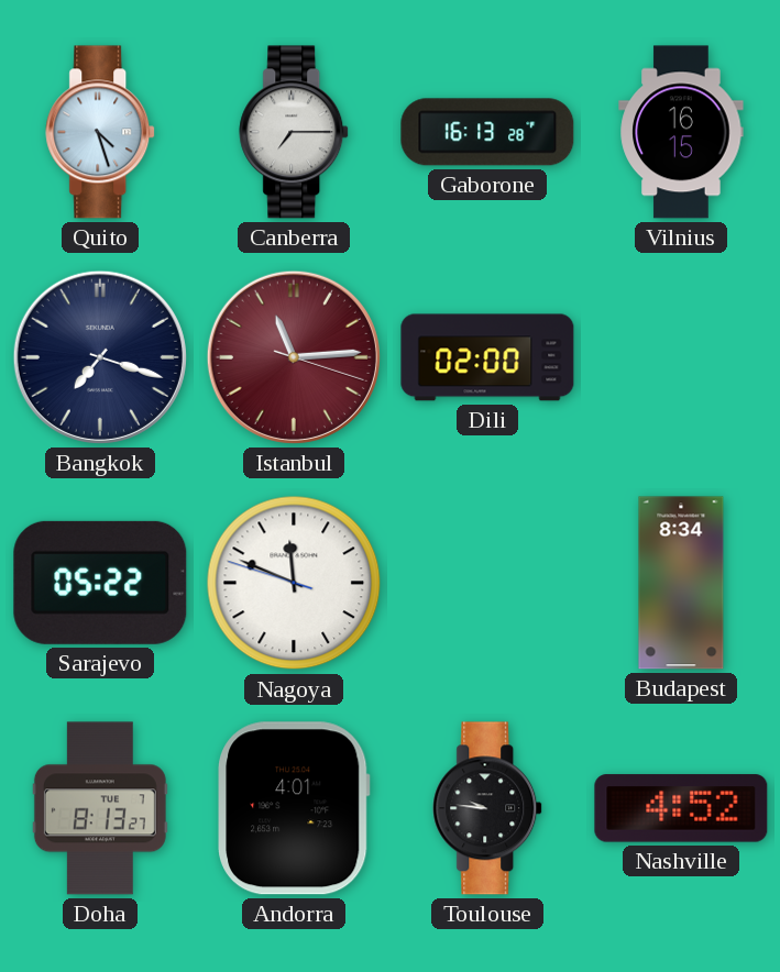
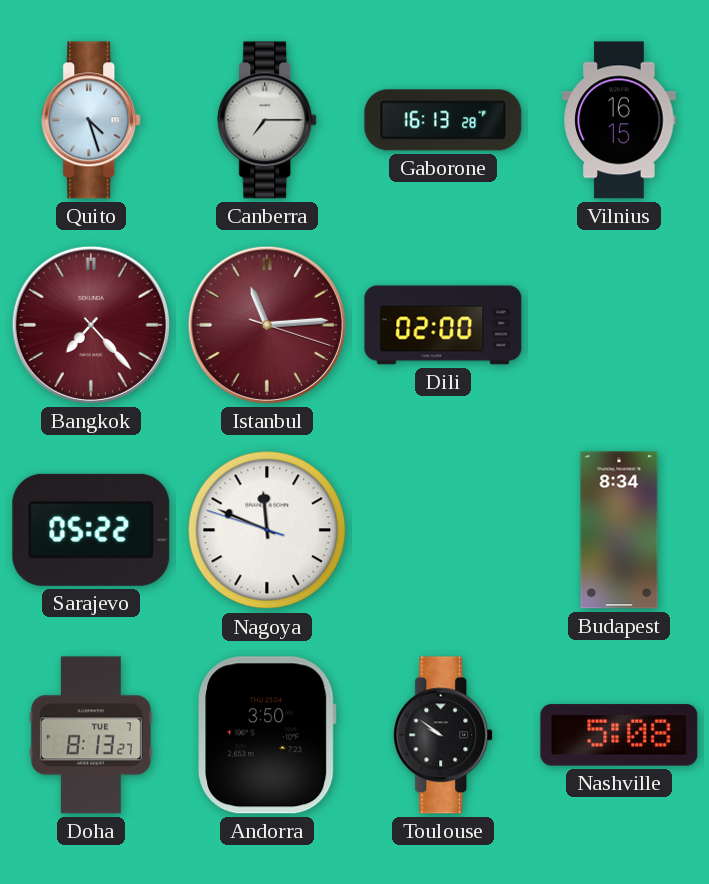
Bangkok: 7:18 -> 7:23 (91, 325)
Bangkok dial: navy -> burgundy (91, 325)
Andorra: 4:01 -> 3:50 (268, 735)
Toulouse: 9:46 -> 9:51 (444, 735)
Nashville: 4:52 -> 5:08 (619, 735)
